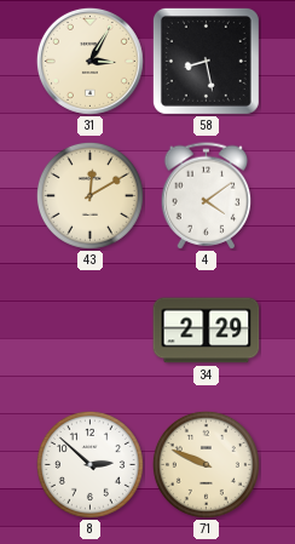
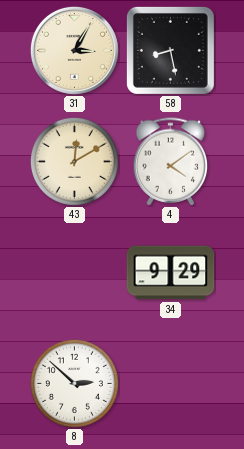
34: 2:29 -> 9:29 (171, 273)
71: 9:49 -> none (206, 464)
